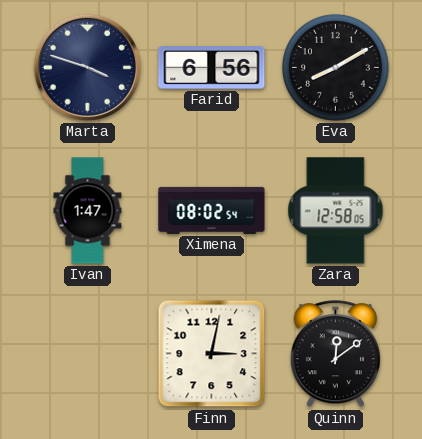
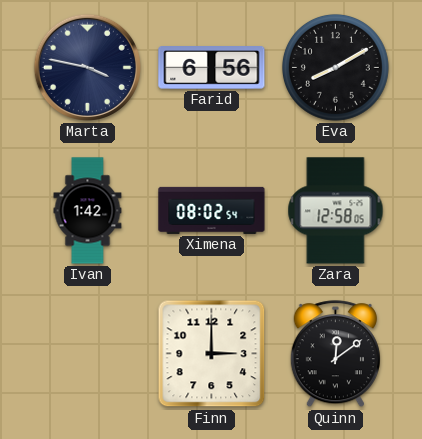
Marta: 3:48 -> 3:47 (87, 67)
Ivan: 1:47 -> 1:42 (88, 211)
Finn: 3:02 -> 3:00 (212, 354)
